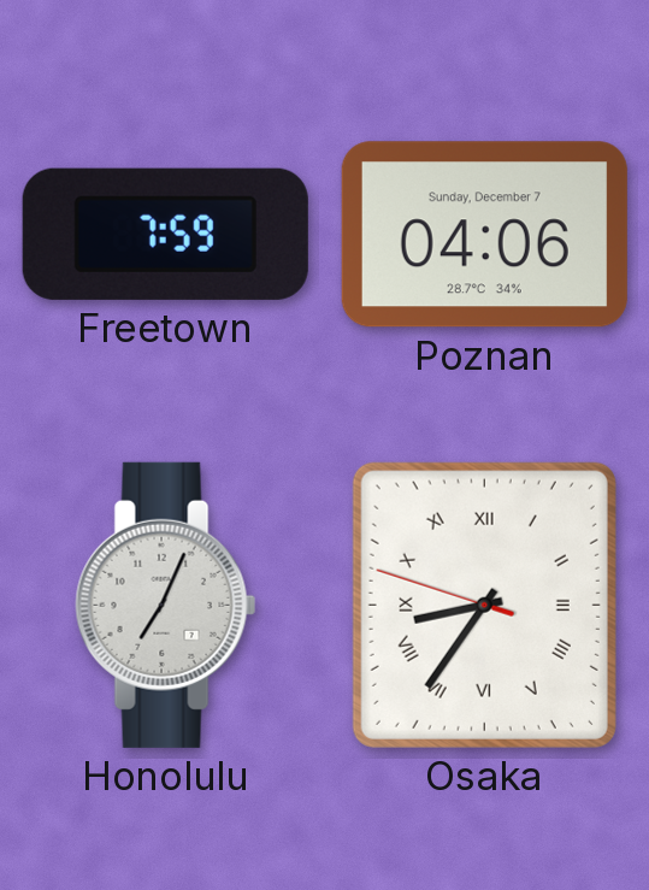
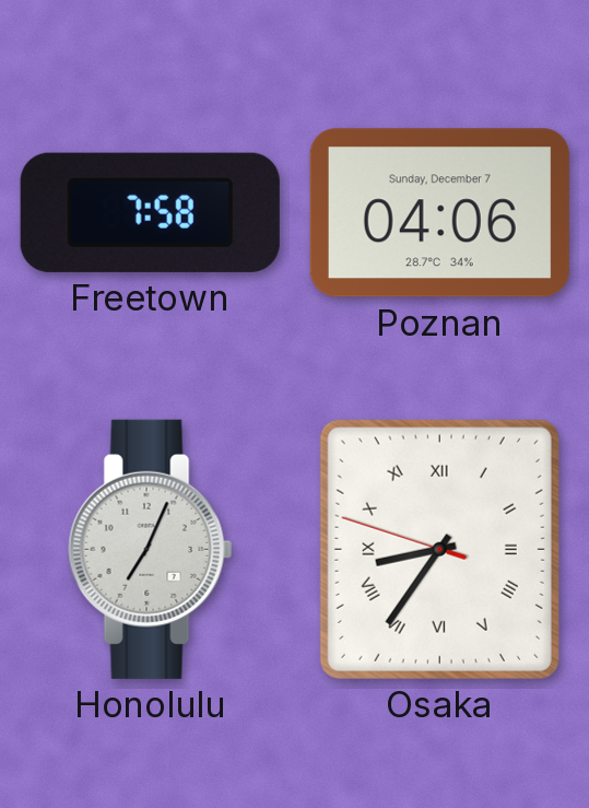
Freetown: 7:59 -> 7:58 (150, 212)
